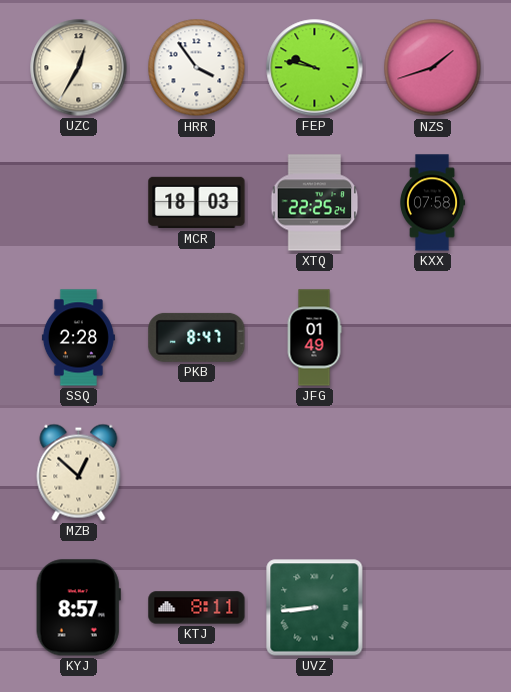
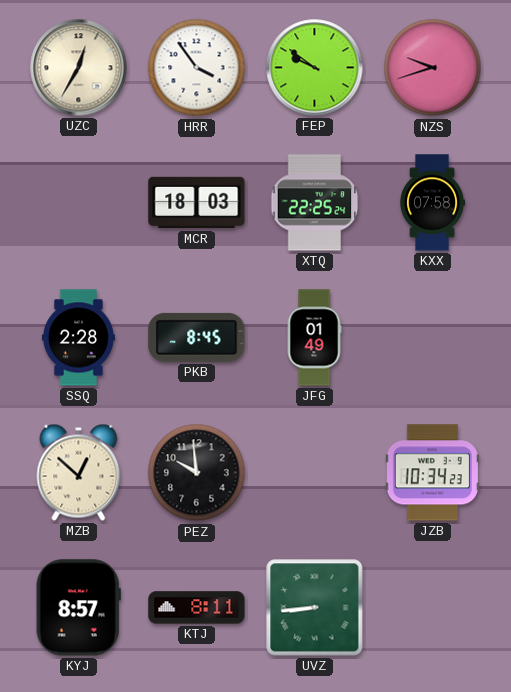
FEP: 9:47 -> 9:51 (315, 68)
NZS: 1:42 -> 9:42 (433, 68)
PKB: 8:47 -> 8:45 (197, 337)
PEZ: none -> 9:59 (197, 473)
JZB: none -> 10:34 (432, 473)
